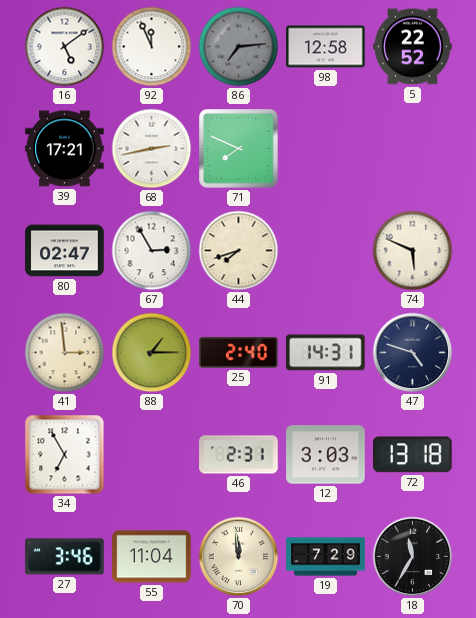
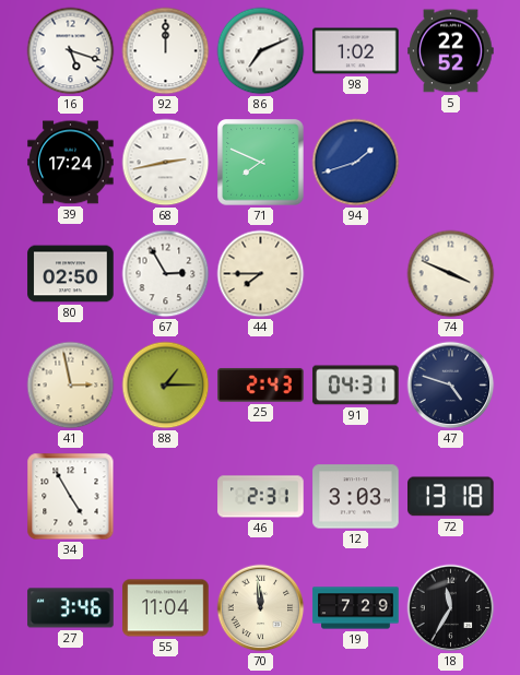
16: 5:09 -> 5:18 (71, 51)
92: 11:56 -> 12:00 (166, 51)
86: 7:14 -> 7:11 (261, 51)
86 dial: grey -> white (261, 51)
98: 12:58 -> 1:02 (356, 51)
39: 17:21 -> 17:24 (71, 163)
94: none -> 1:42 (356, 163)
80: 02:47 -> 02:50 (71, 274)
44: 7:42 -> 7:45 (261, 274)
74: 5:49 -> 3:49 (451, 274)
41: 2:59 -> 2:58 (71, 386)
25: 2:40 -> 2:43 (261, 384)
91: 14:31 -> 04:31 (356, 386)
34: 6:55 -> 4:55 (71, 497)
